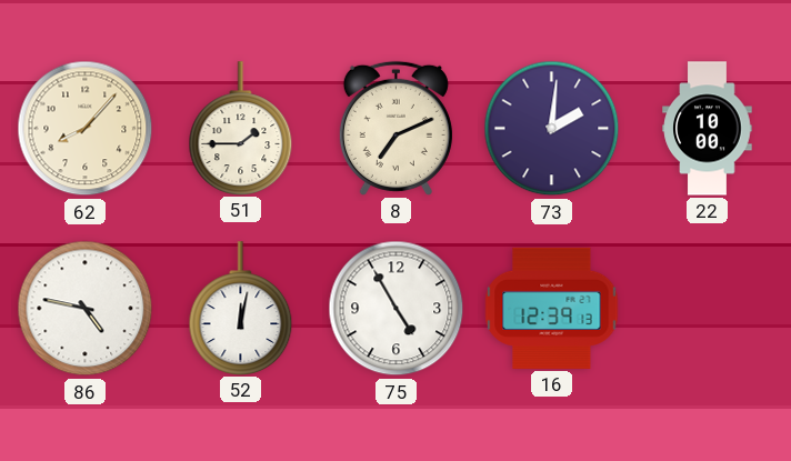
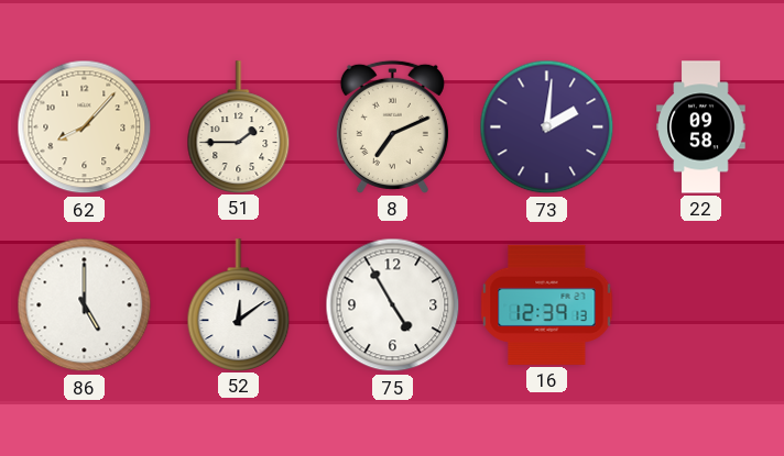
22: 10:00 -> 09:58 (701, 127)
86: 4:47 -> 5:00 (85, 305)
52: 12:02 -> 12:09 (239, 304)
